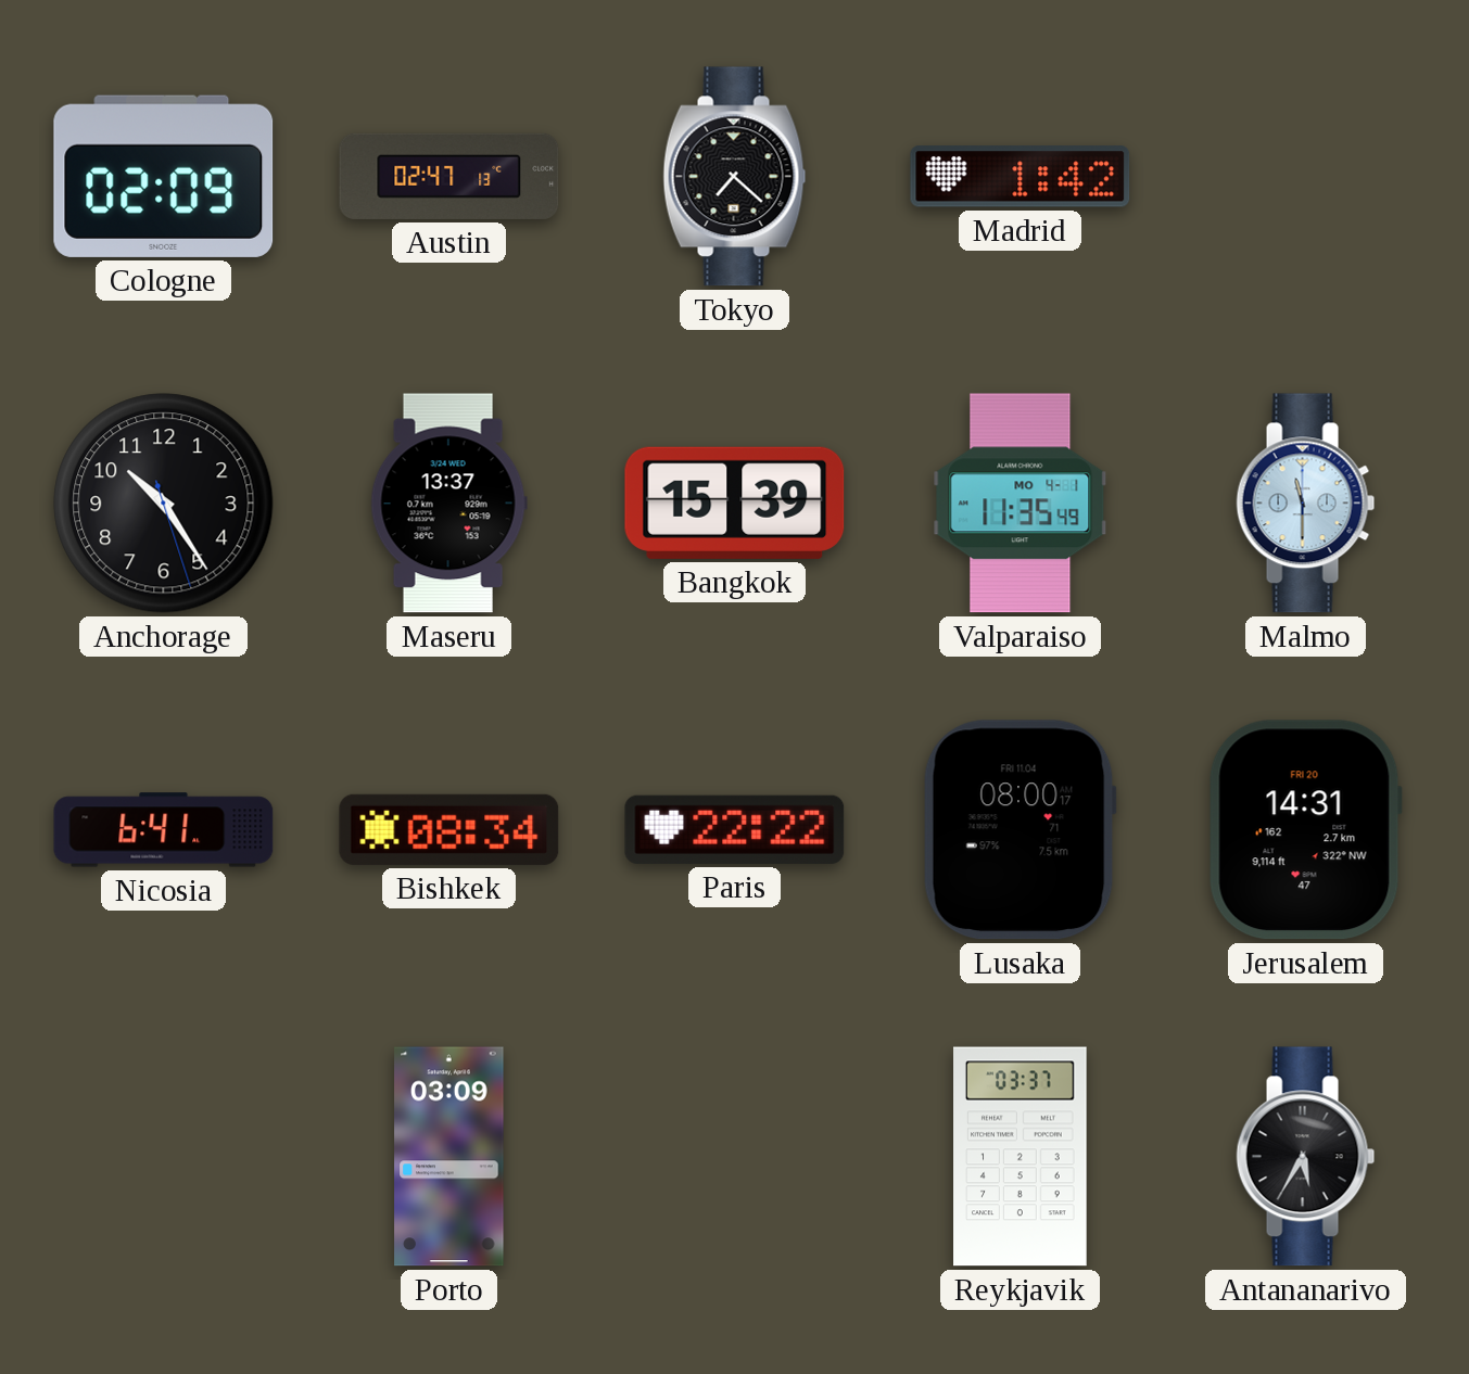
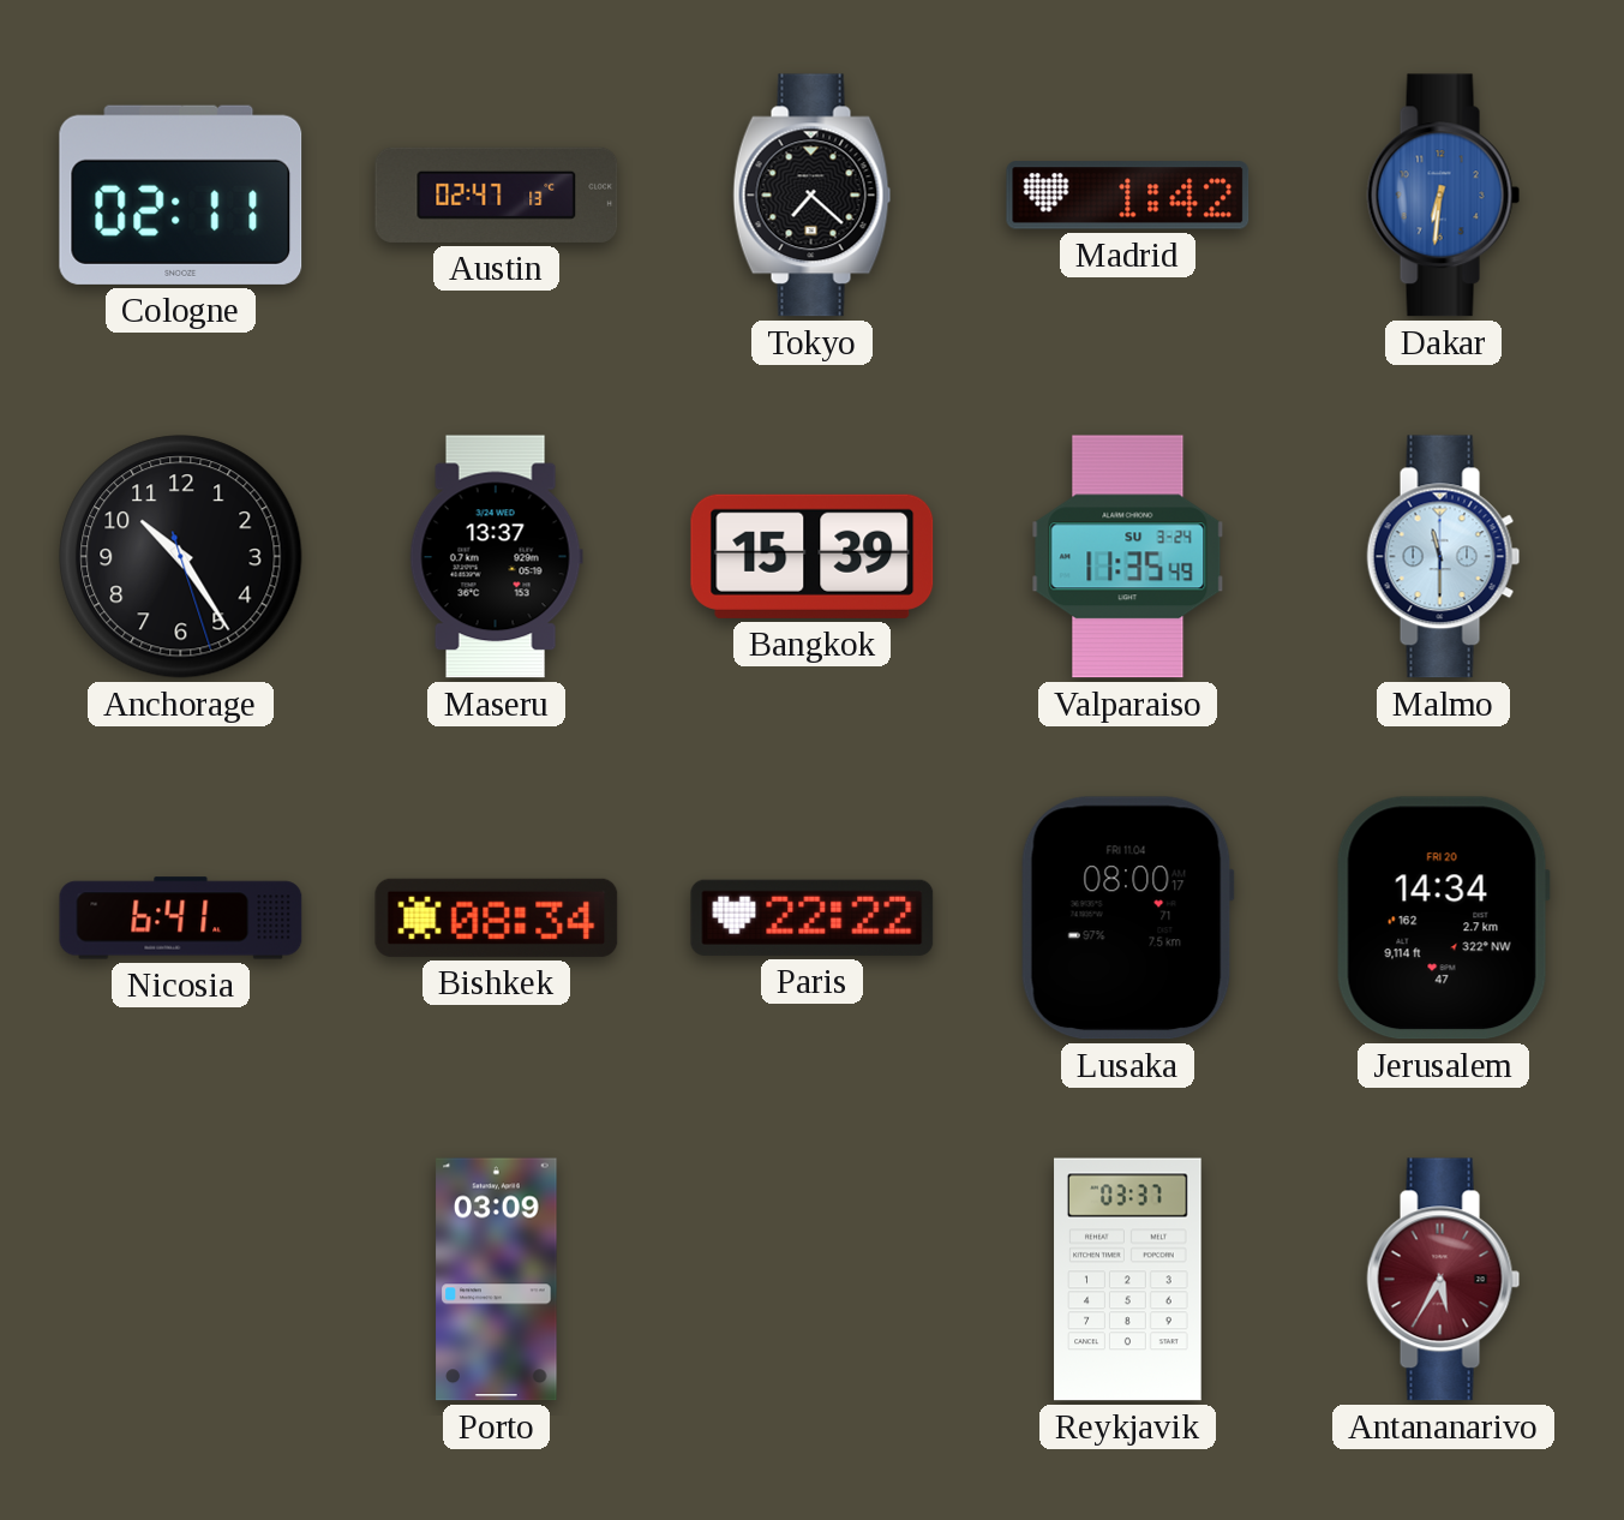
Cologne: 02:09 -> 02:11 (181, 195)
Dakar: none -> 6:31 (1444, 196)
Valparaiso date: MO 4-1 -> SU 3-24 (1128, 557)
Jerusalem: 14:31 -> 14:34 (1443, 918)
Antananarivo dial: black -> burgundy (1444, 1280)
